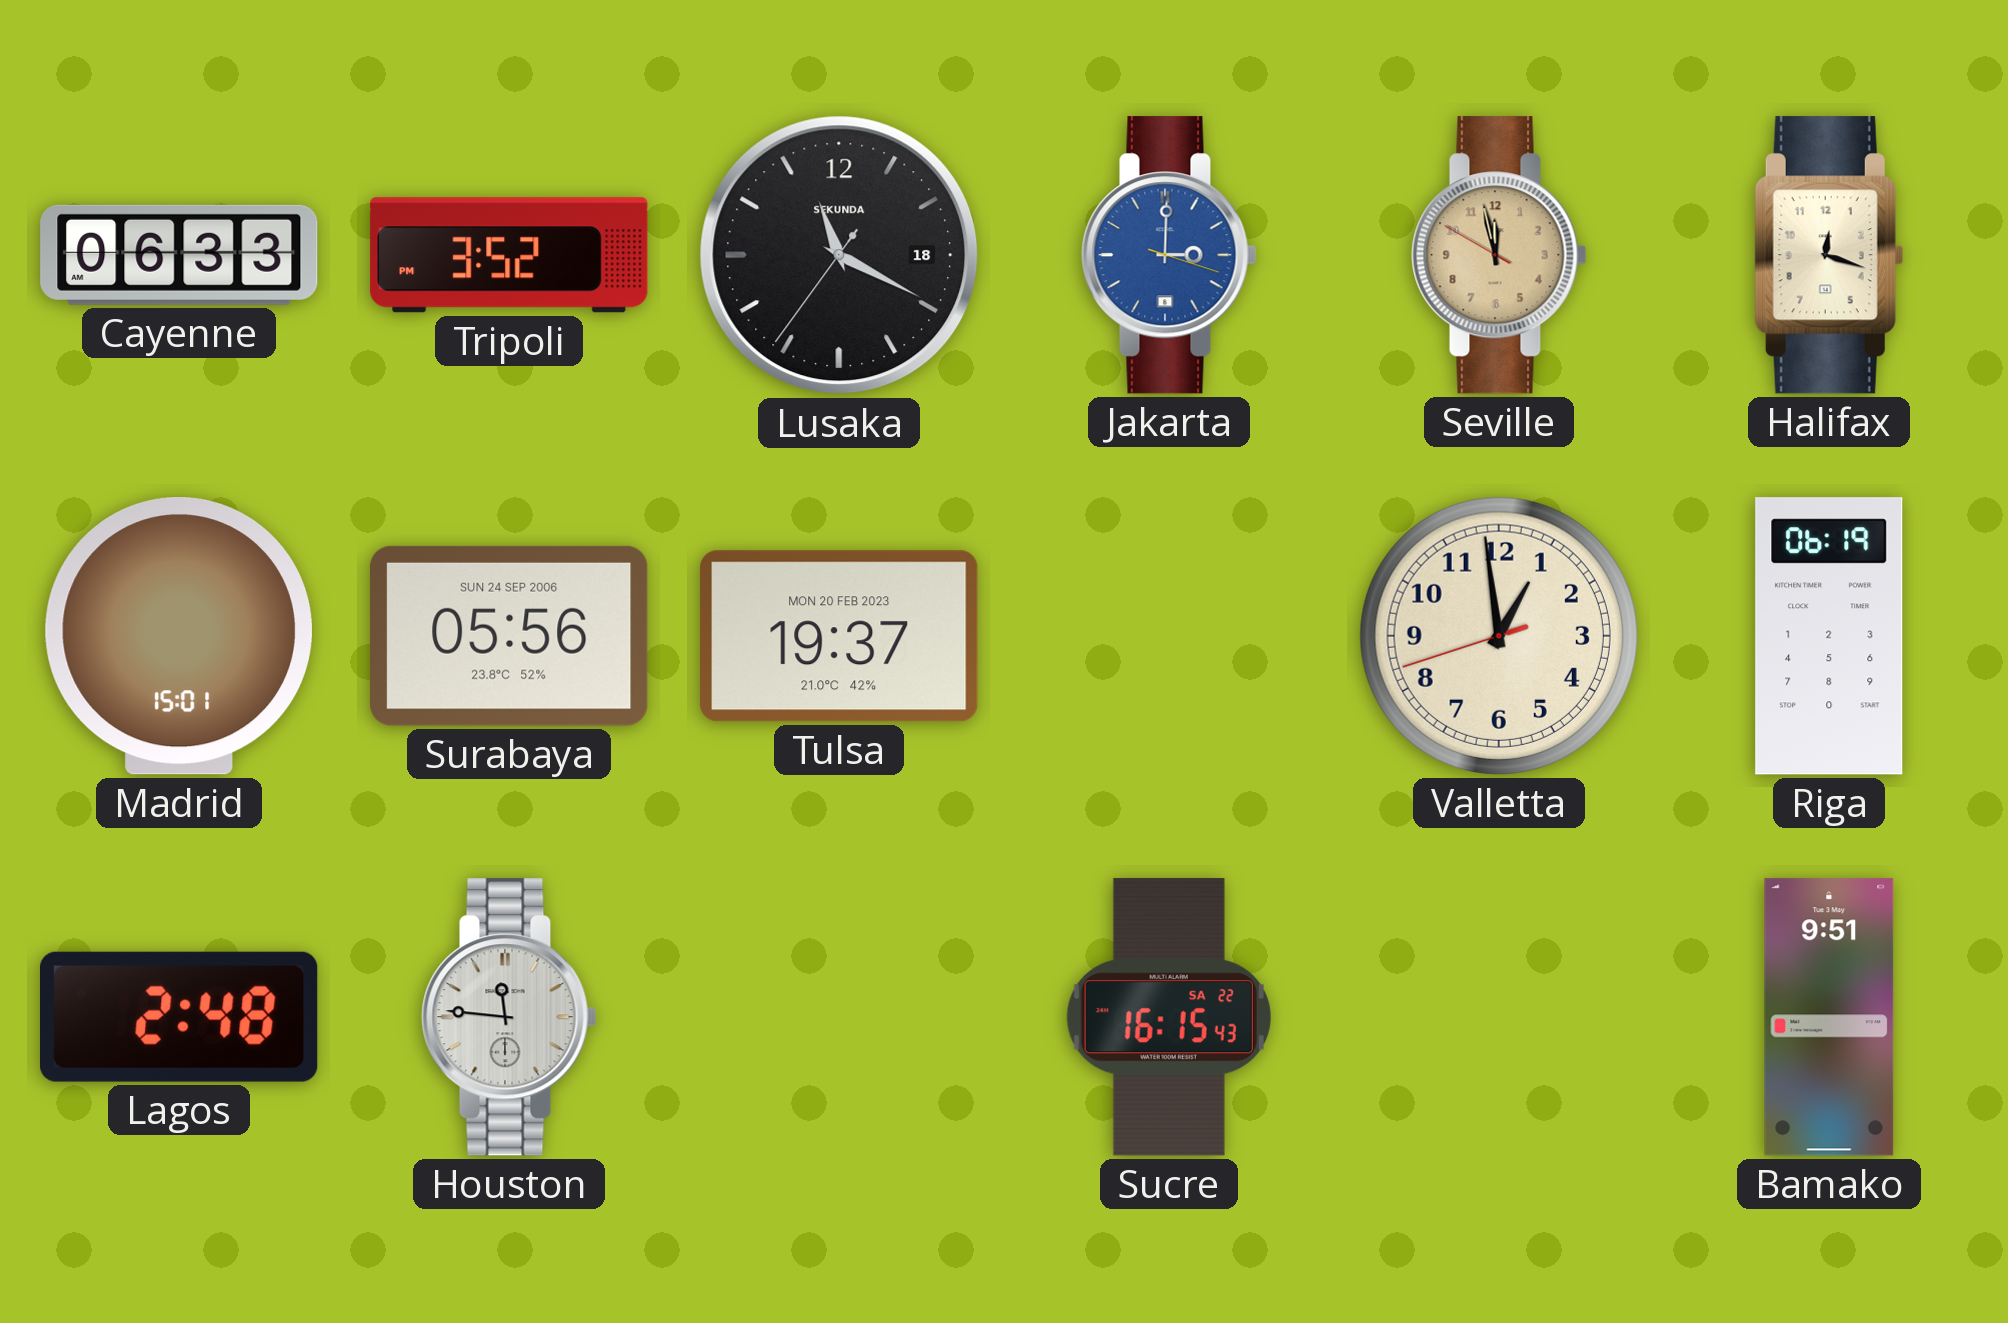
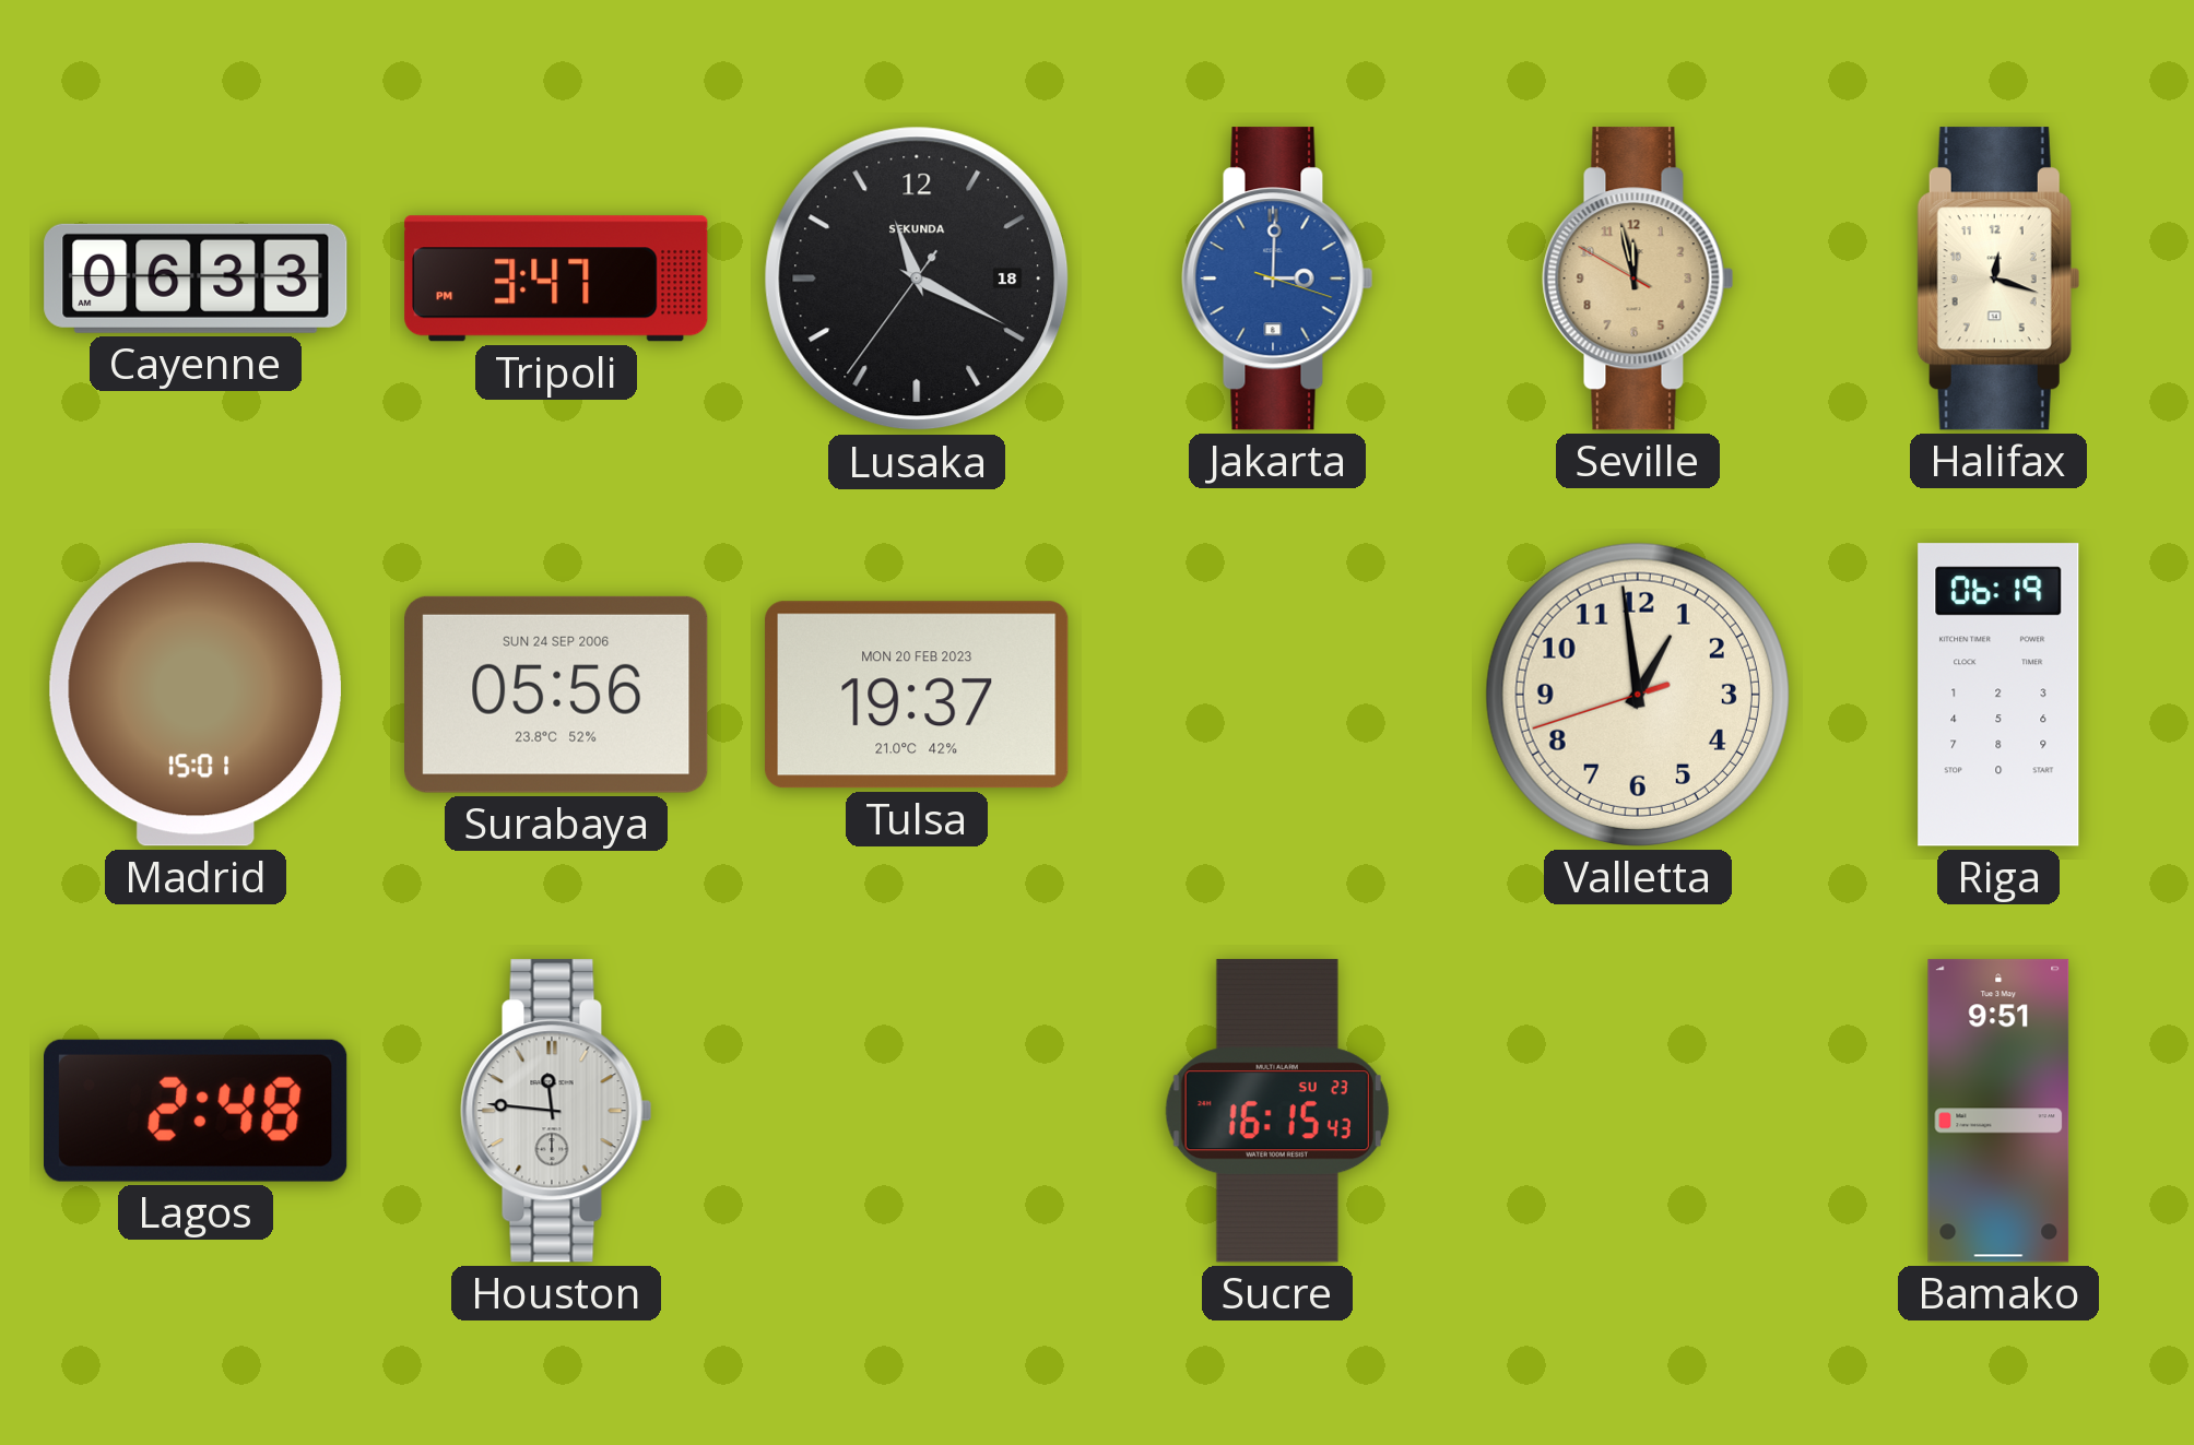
Tripoli: 3:52 -> 3:47 (556, 279)
Sucre date: SA 22 -> SU 23 (1277, 1111)
